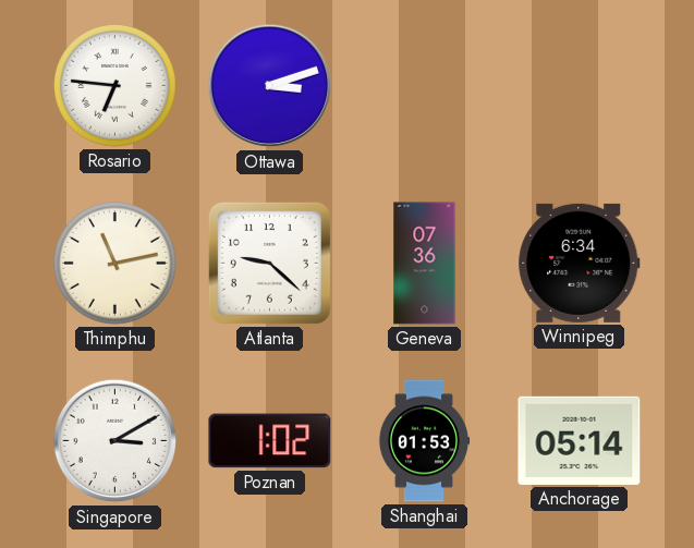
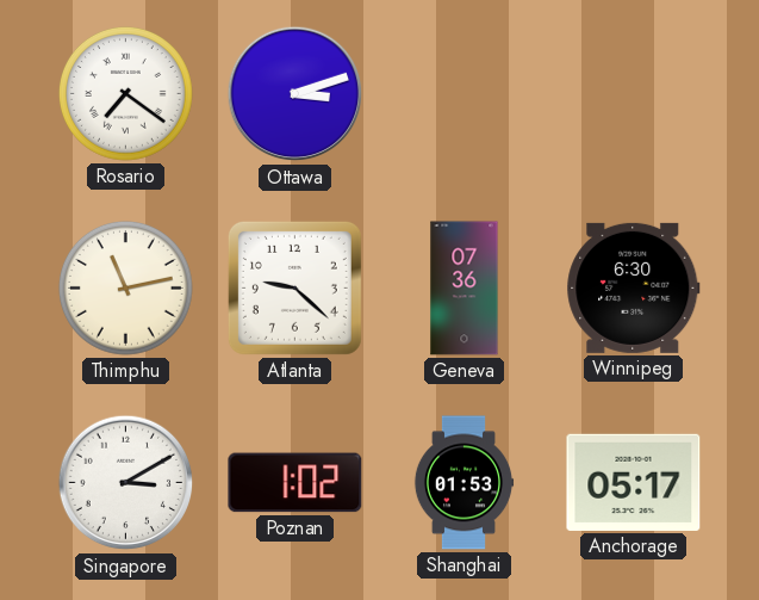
Rosario: 6:46 -> 7:21 (126, 94)
Winnipeg: 6:34 -> 6:30 (634, 287)
Anchorage: 05:14 -> 05:17 (634, 482)
